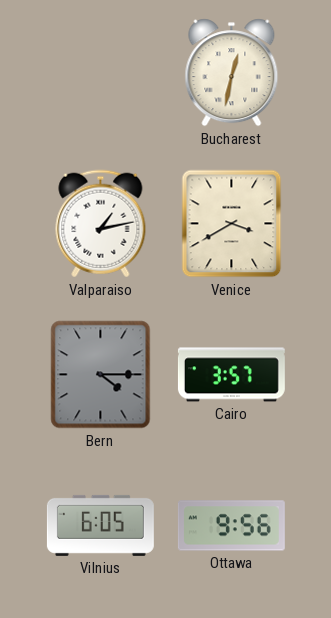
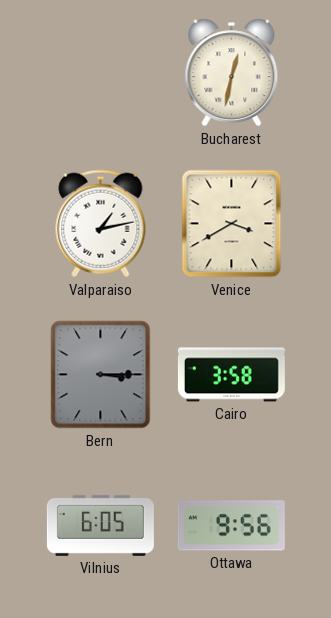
Bern: 4:15 -> 3:15 (101, 375)
Cairo: 3:57 -> 3:58 (231, 375)
